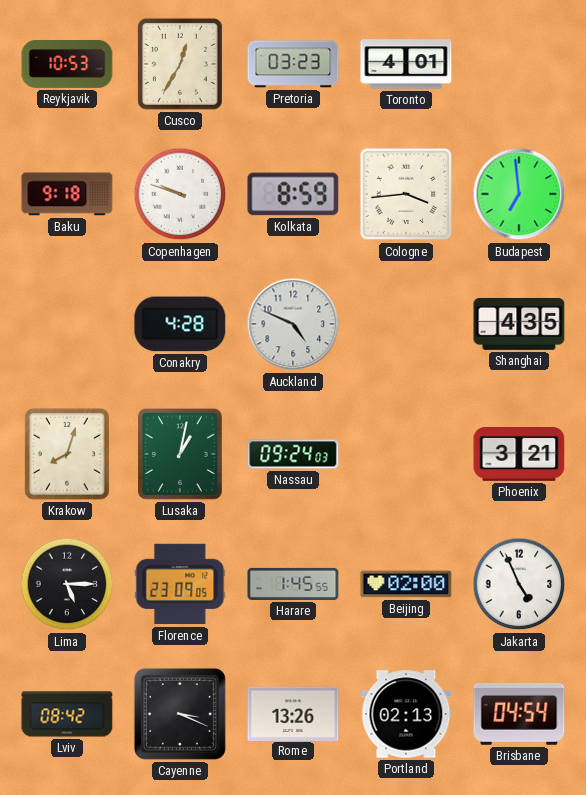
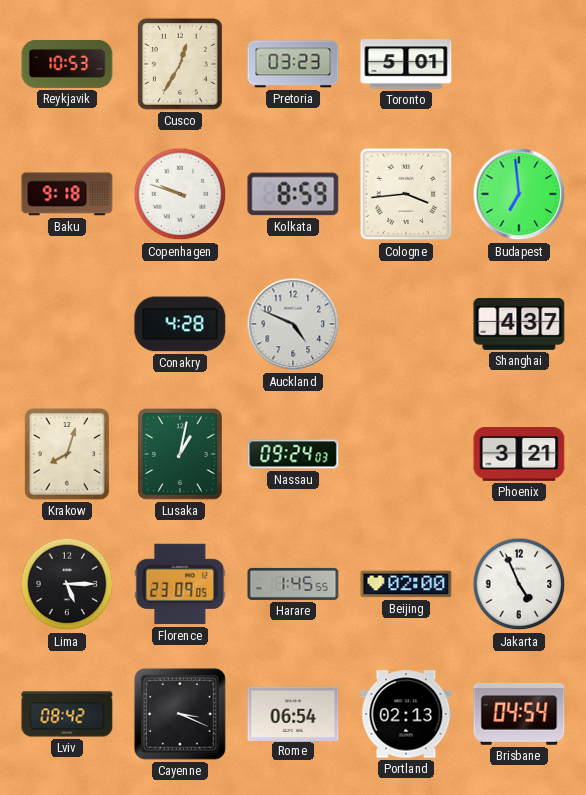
Toronto: 4:01 -> 5:01 (406, 64)
Shanghai: 4:35 -> 4:37 (519, 324)
Rome: 13:26 -> 06:54 (293, 713)
